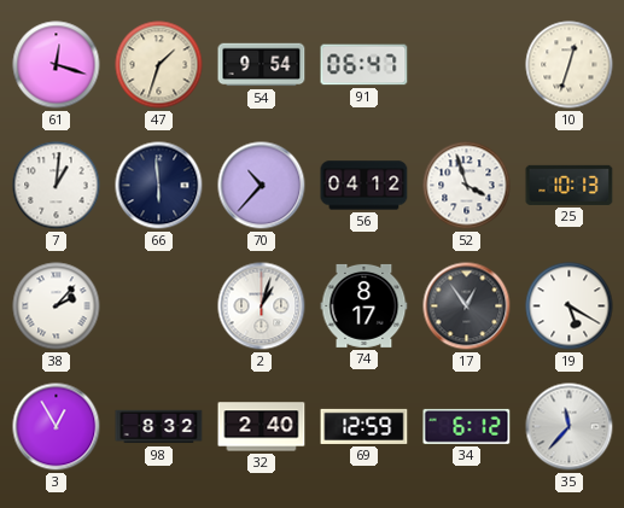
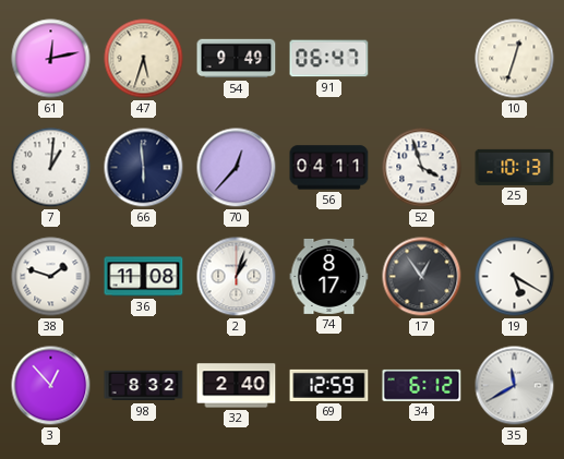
61: 12:18 -> 12:13 (51, 59)
47: 1:33 -> 5:33 (144, 59)
54: 9:54 -> 9:49 (237, 59)
70: 10:37 -> 12:37 (237, 168)
56: 04:12 -> 04:11 (329, 168)
38: 2:07 -> 1:48 (51, 277)
36: none -> 11:08 (144, 277)
3: 12:55 -> 12:53 (51, 386)
35: 11:37 -> 11:40 (515, 386)
